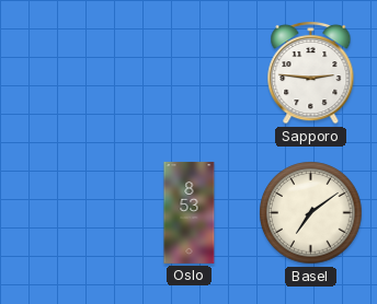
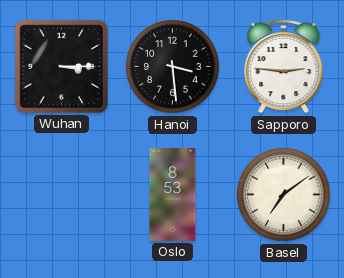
Wuhan: none -> 3:15 (61, 66)
Hanoi: none -> 3:29 (173, 67)
